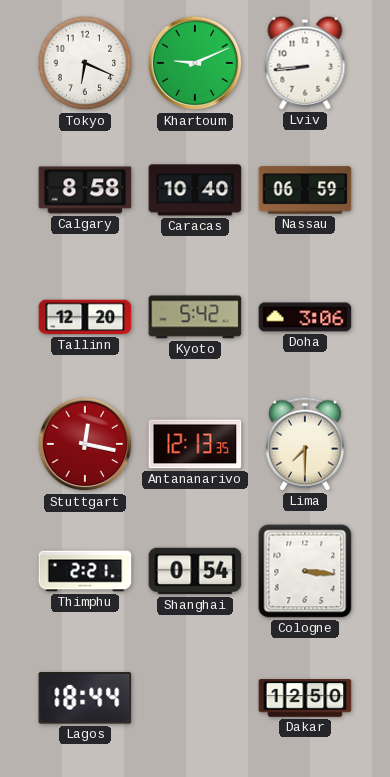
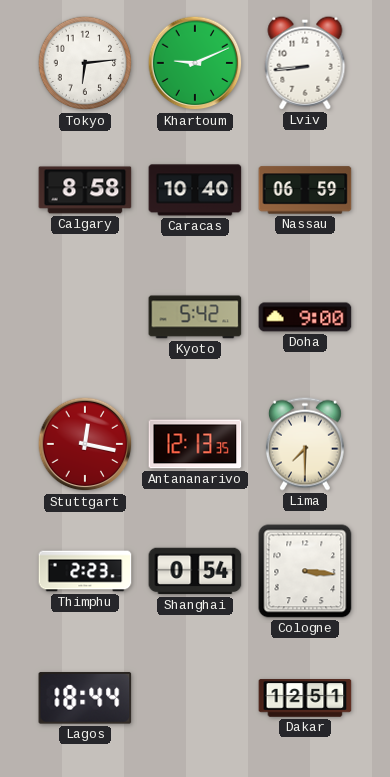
Tokyo: 6:19 -> 6:14 (85, 63)
Tallinn: 12:20 -> none (85, 317)
Doha: 3:06 -> 9:00 (305, 317)
Thimphu: 2:21 -> 2:23 (85, 571)
Dakar: 12:50 -> 12:51 (305, 698)
